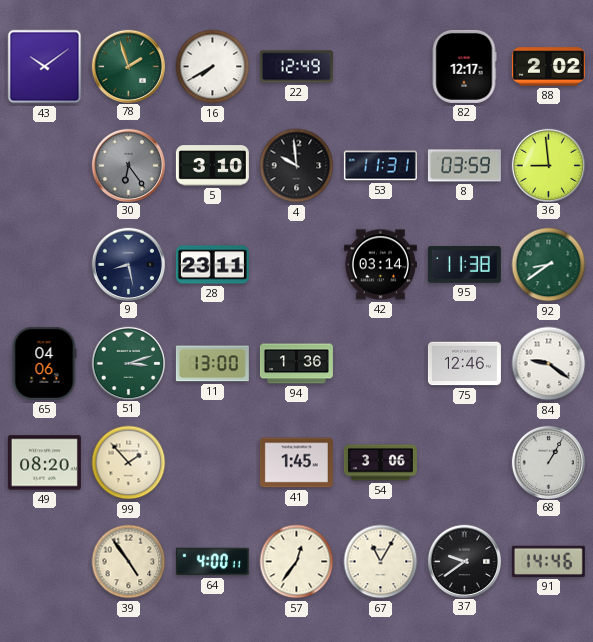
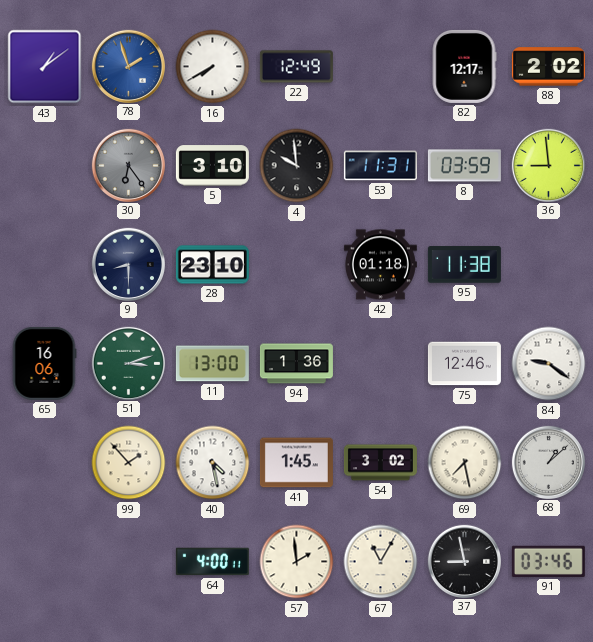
43: 10:09 -> 1:09 (45, 67)
78 dial: green -> blue (128, 66)
9: 8:28 -> 8:30 (128, 264)
28: 23:11 -> 23:10 (212, 265)
42: 03:14 -> 01:18 (380, 265)
92: 8:39 -> none (549, 265)
65: 04:06 -> 16:06 (44, 363)
49: 08:20 -> none (44, 463)
40: none -> 4:28 (213, 463)
54: 3:06 -> 3:02 (380, 463)
69: none -> 7:28 (465, 463)
68: 1:05 -> 1:08 (548, 462)
39: 4:54 -> none (129, 562)
57: 12:36 -> 1:59 (297, 562)
37: 9:39 -> 8:58 (464, 561)
91: 14:46 -> 03:46 (548, 561)
